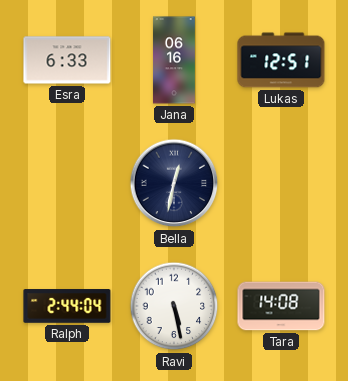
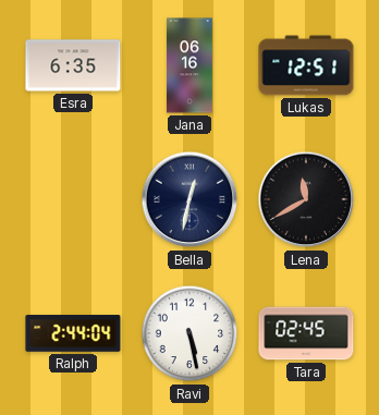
Esra: 6:33 -> 6:35 (73, 65)
Lena: none -> 11:40 (306, 199)
Tara: 14:08 -> 02:45 (306, 333)
